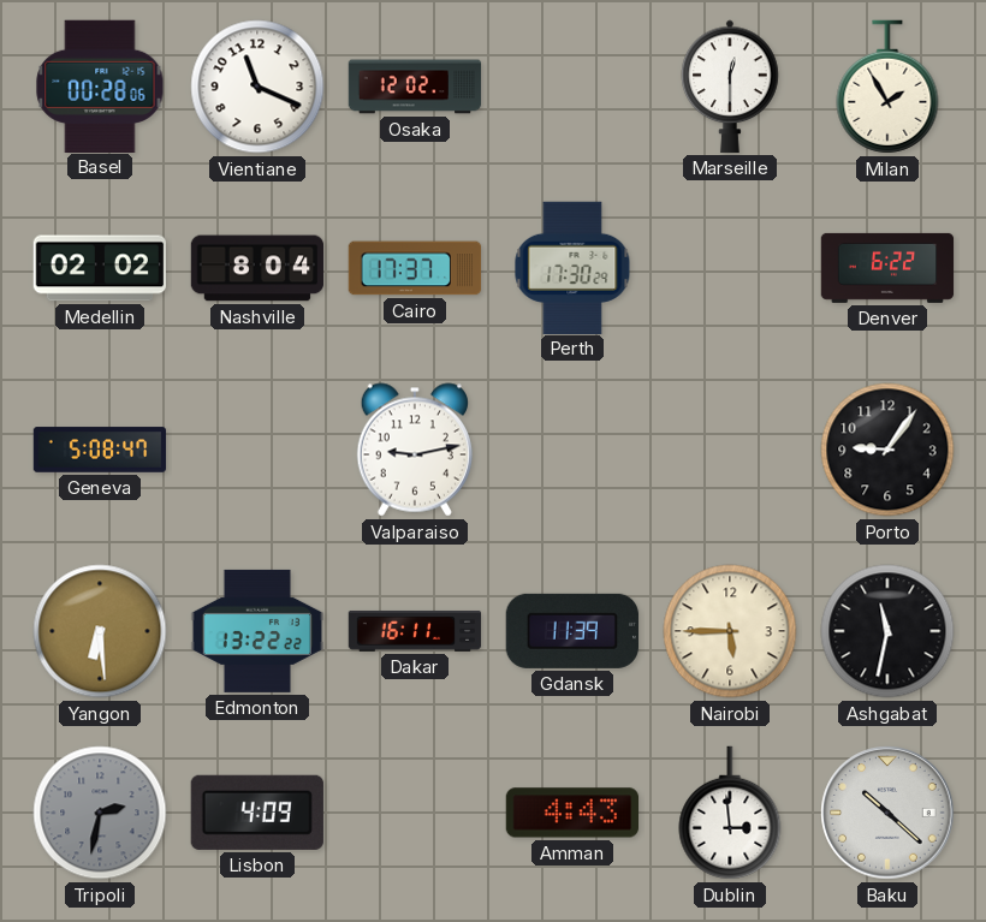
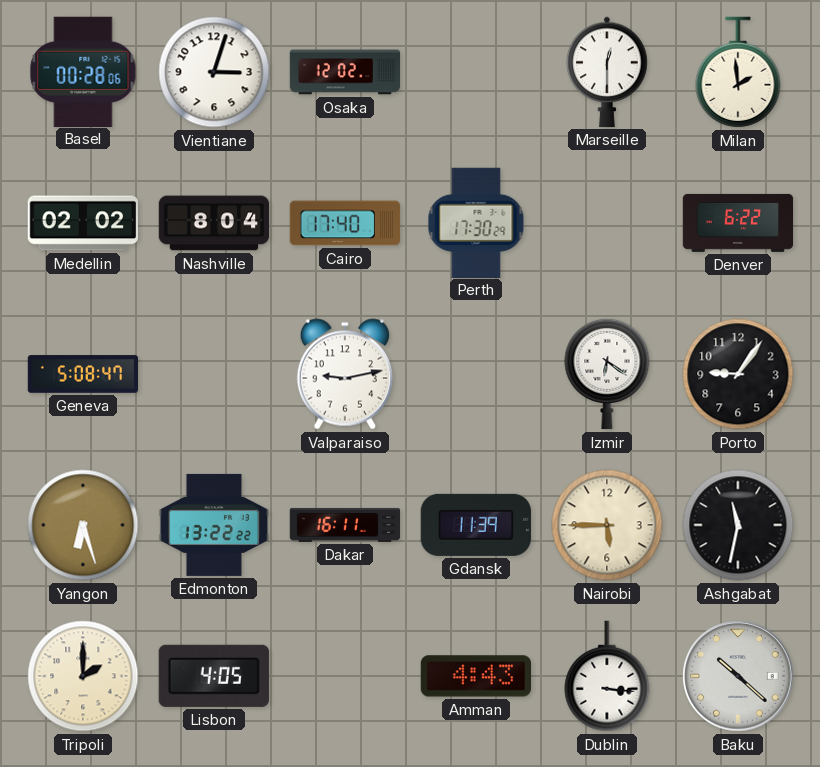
Vientiane: 11:19 -> 3:03 (214, 72)
Milan: 1:55 -> 1:59 (738, 72)
Cairo: 17:37 -> 17:40 (345, 223)
Izmir: none -> 6:21 (607, 374)
Yangon: 6:29 -> 6:27 (83, 525)
Tripoli: 2:32 -> 2:00 (83, 676)
Tripoli dial: grey -> cream (83, 676)
Lisbon: 4:09 -> 4:05 (214, 676)
Dublin: 2:59 -> 3:16 (607, 676)
